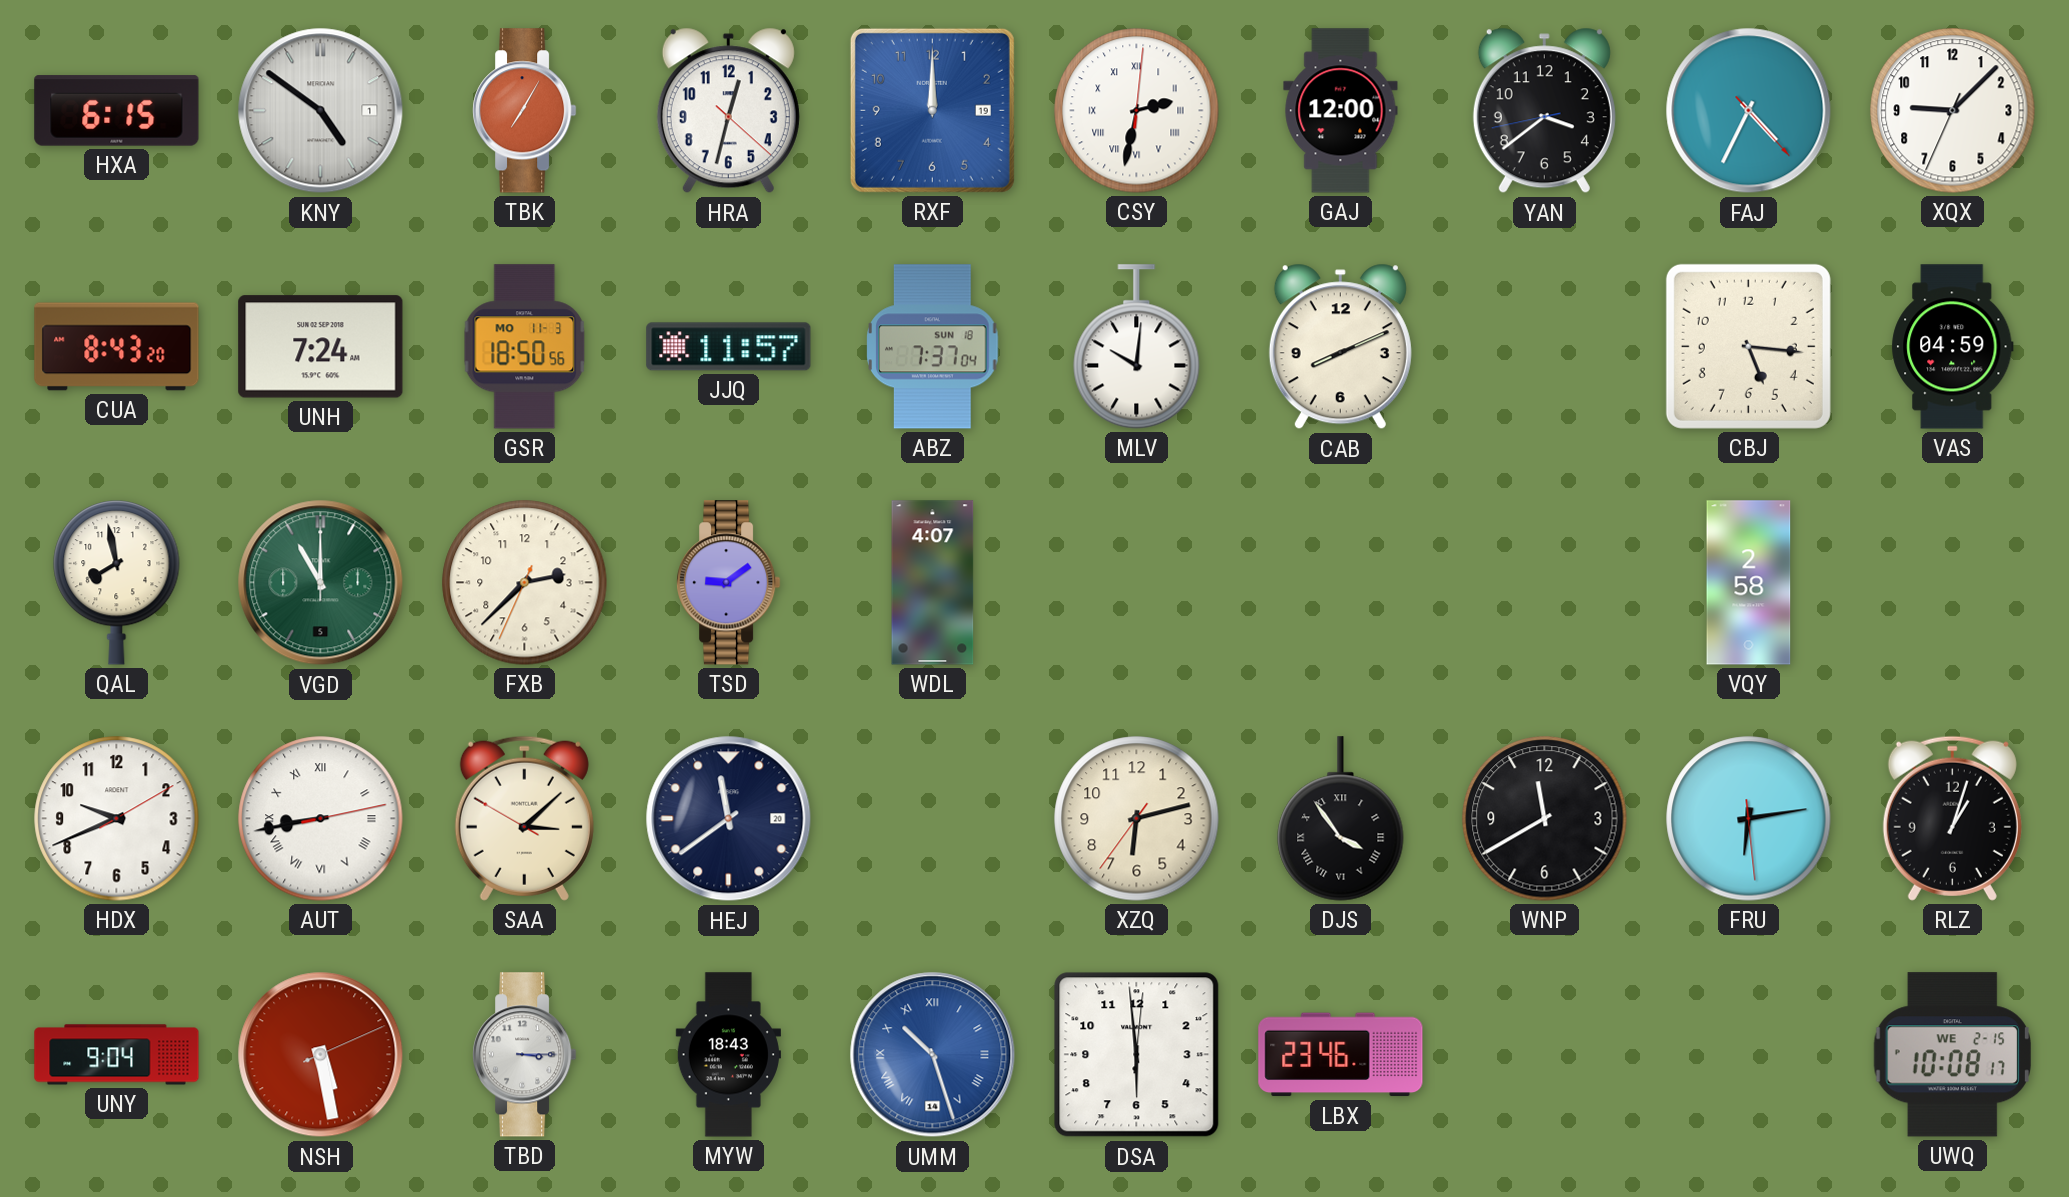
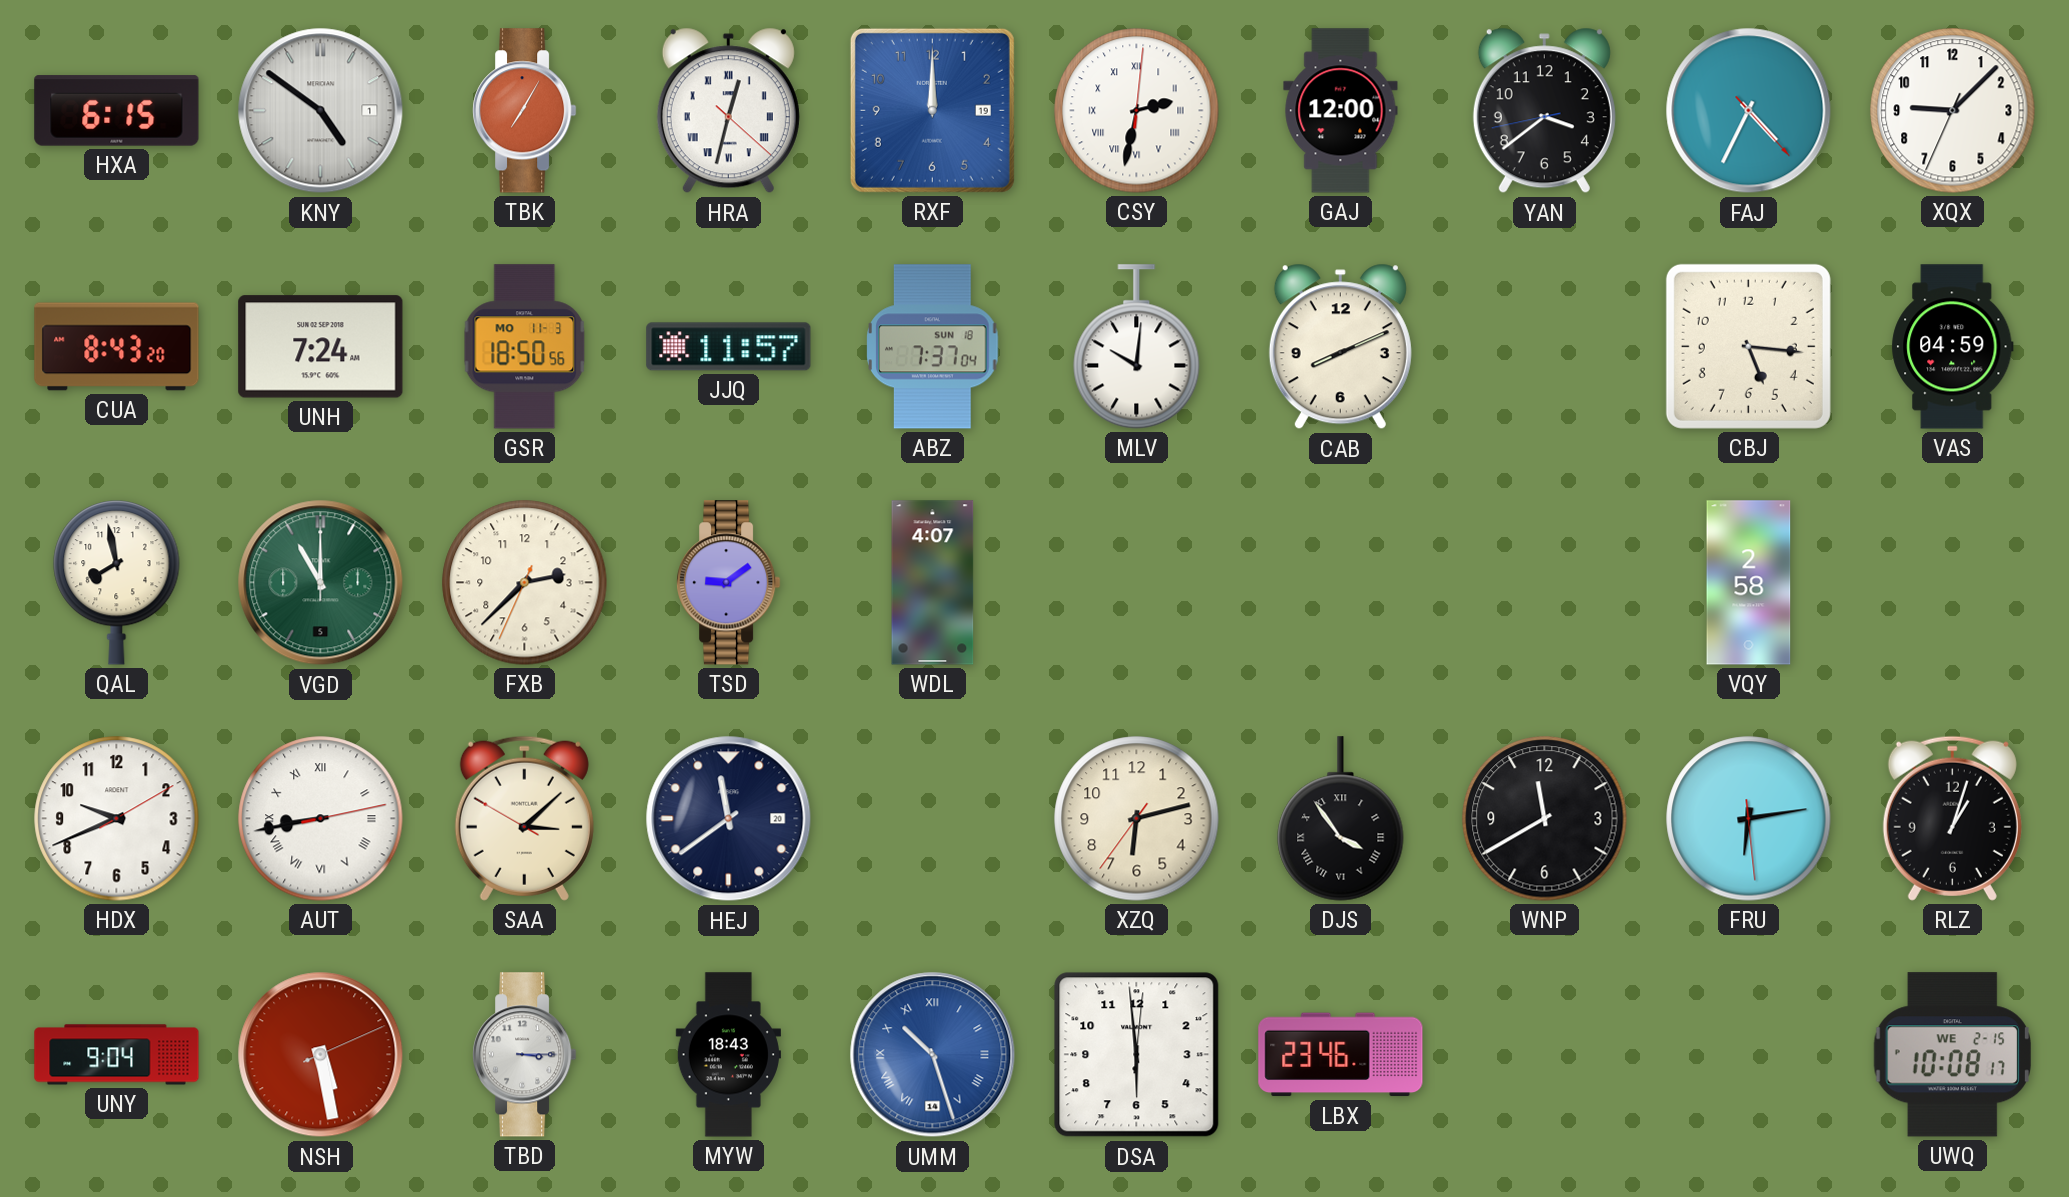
HRA numerals: Arabic -> Roman (728, 111)
